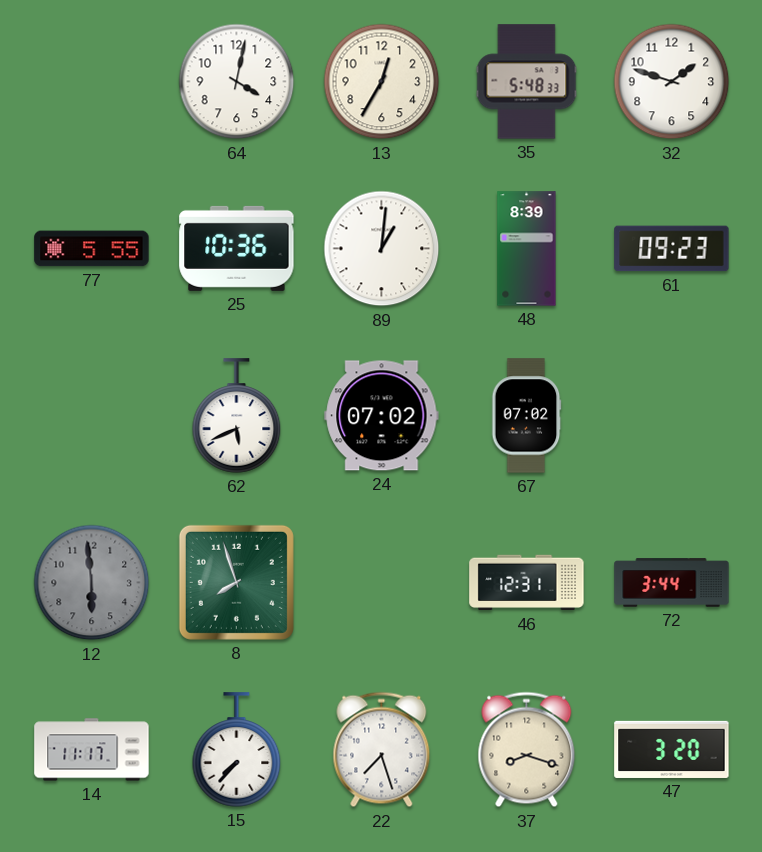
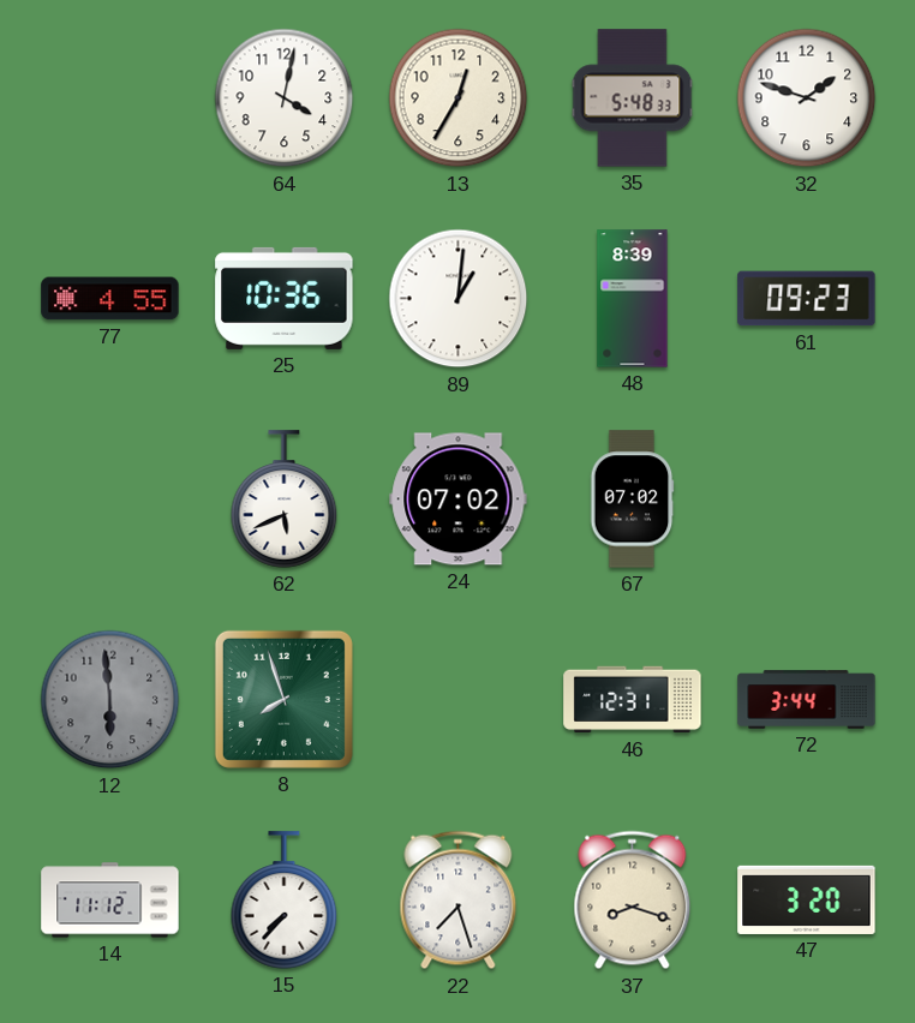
77: 5:55 -> 4:55 (110, 299)
14: 11:17 -> 11:12 (110, 901)
